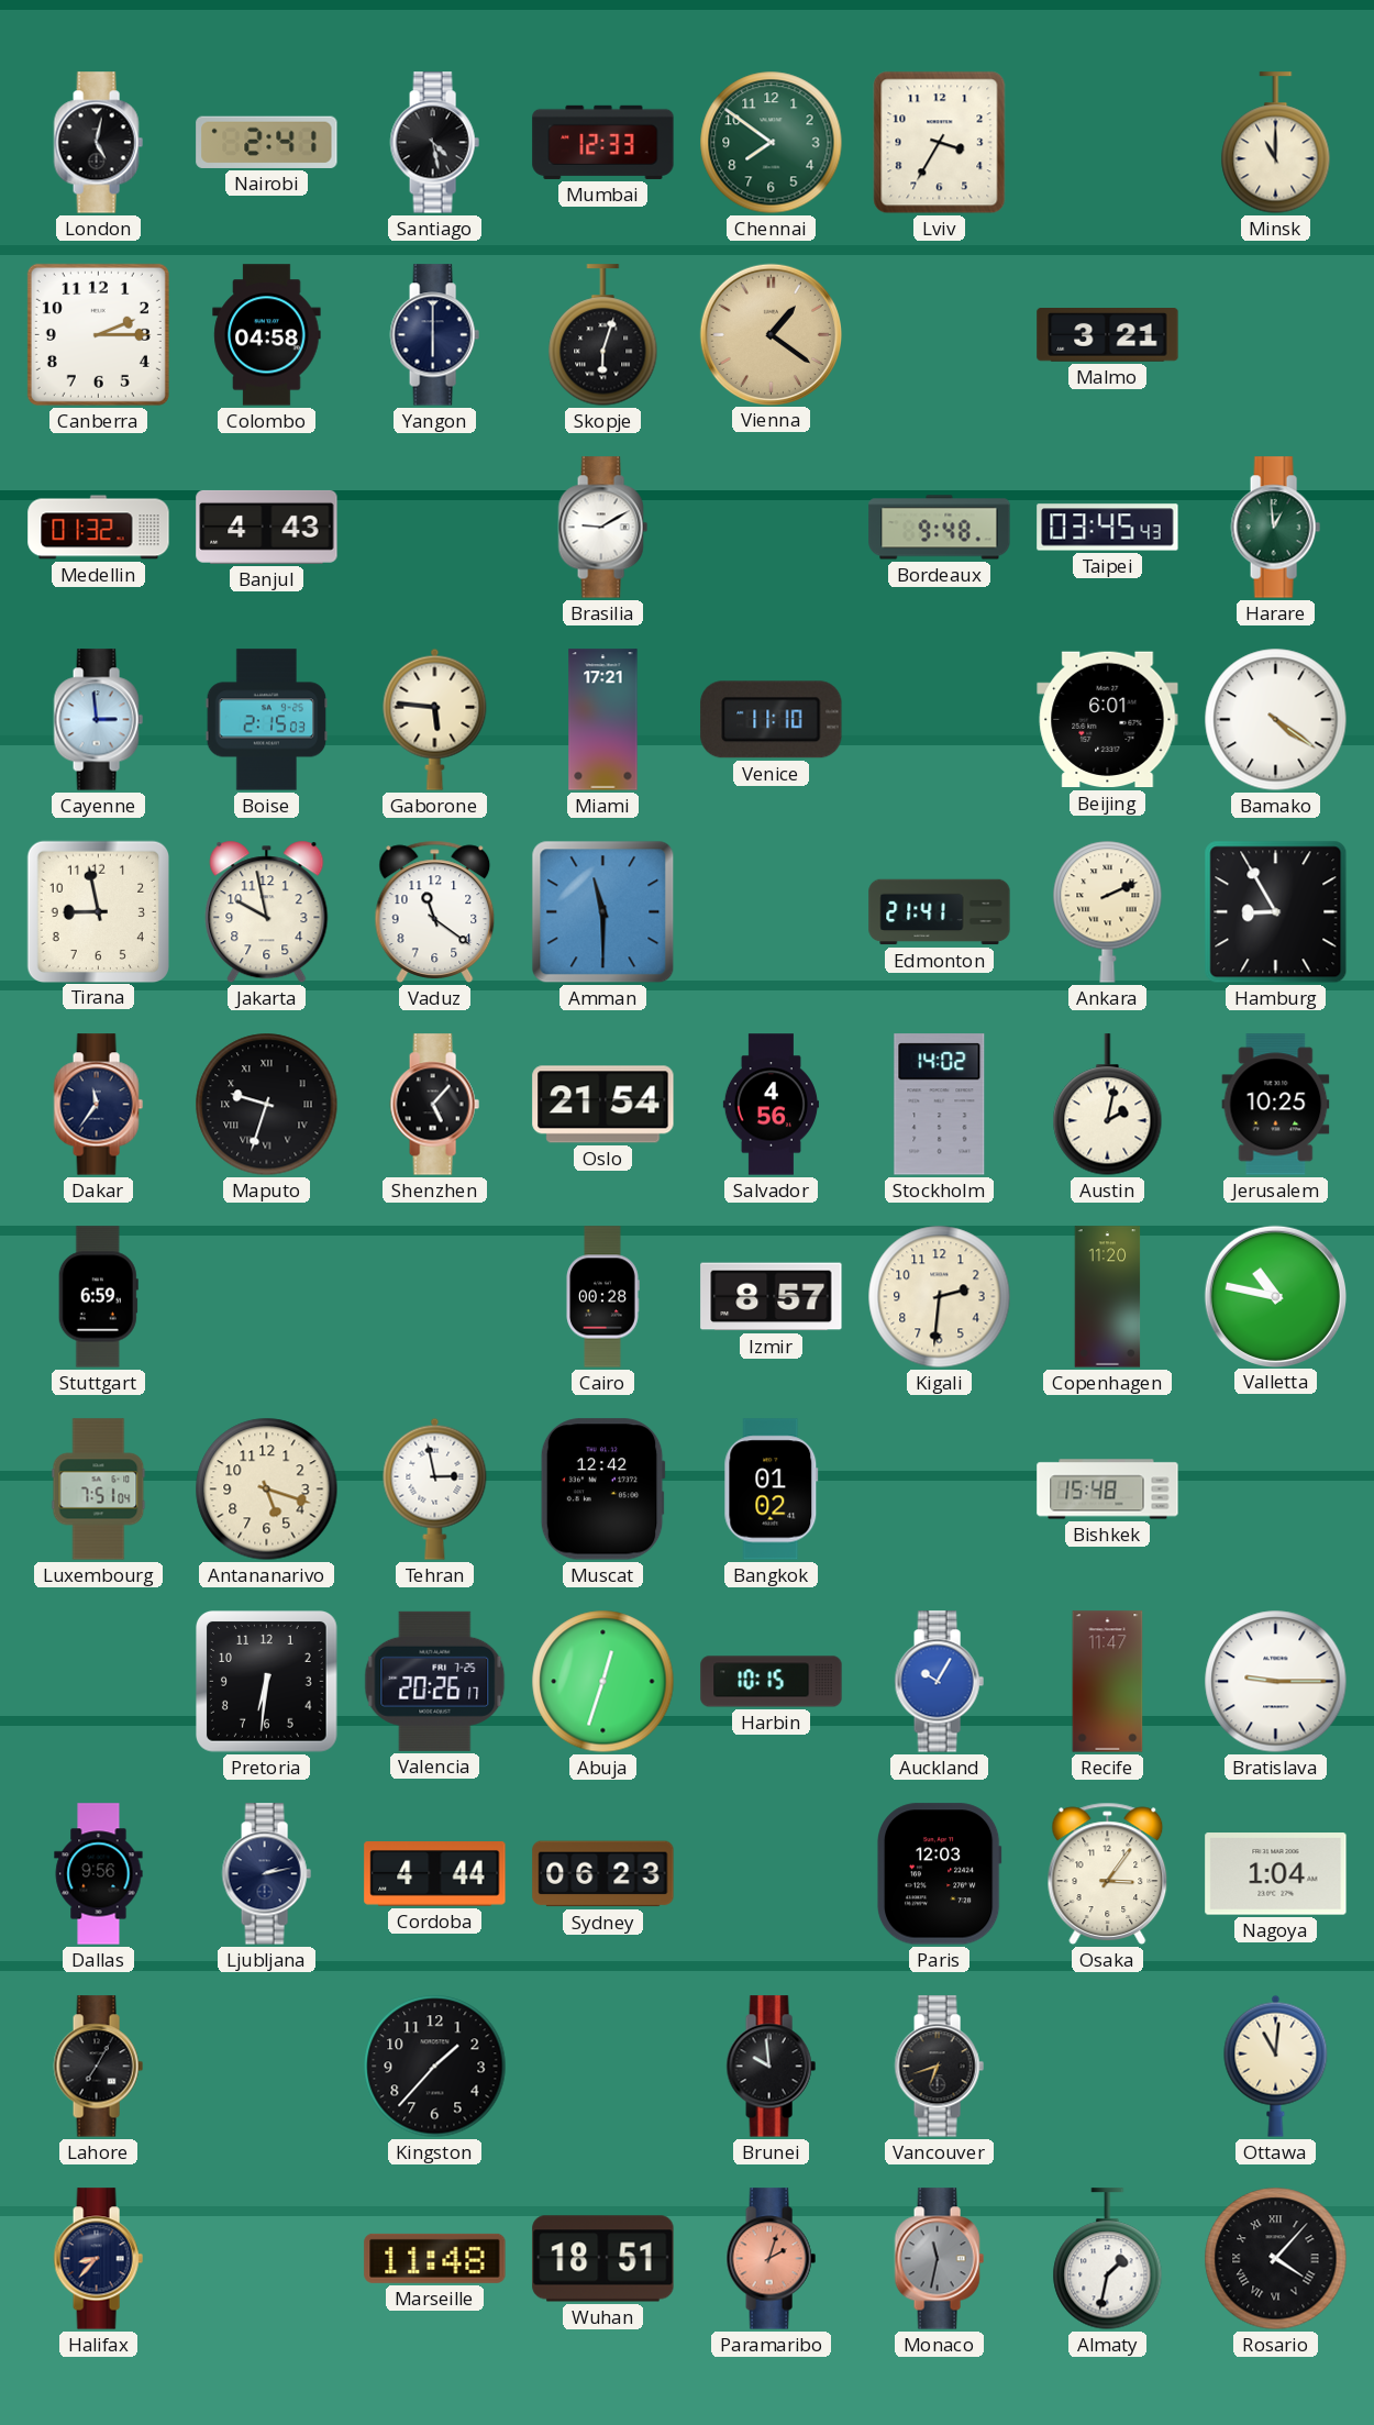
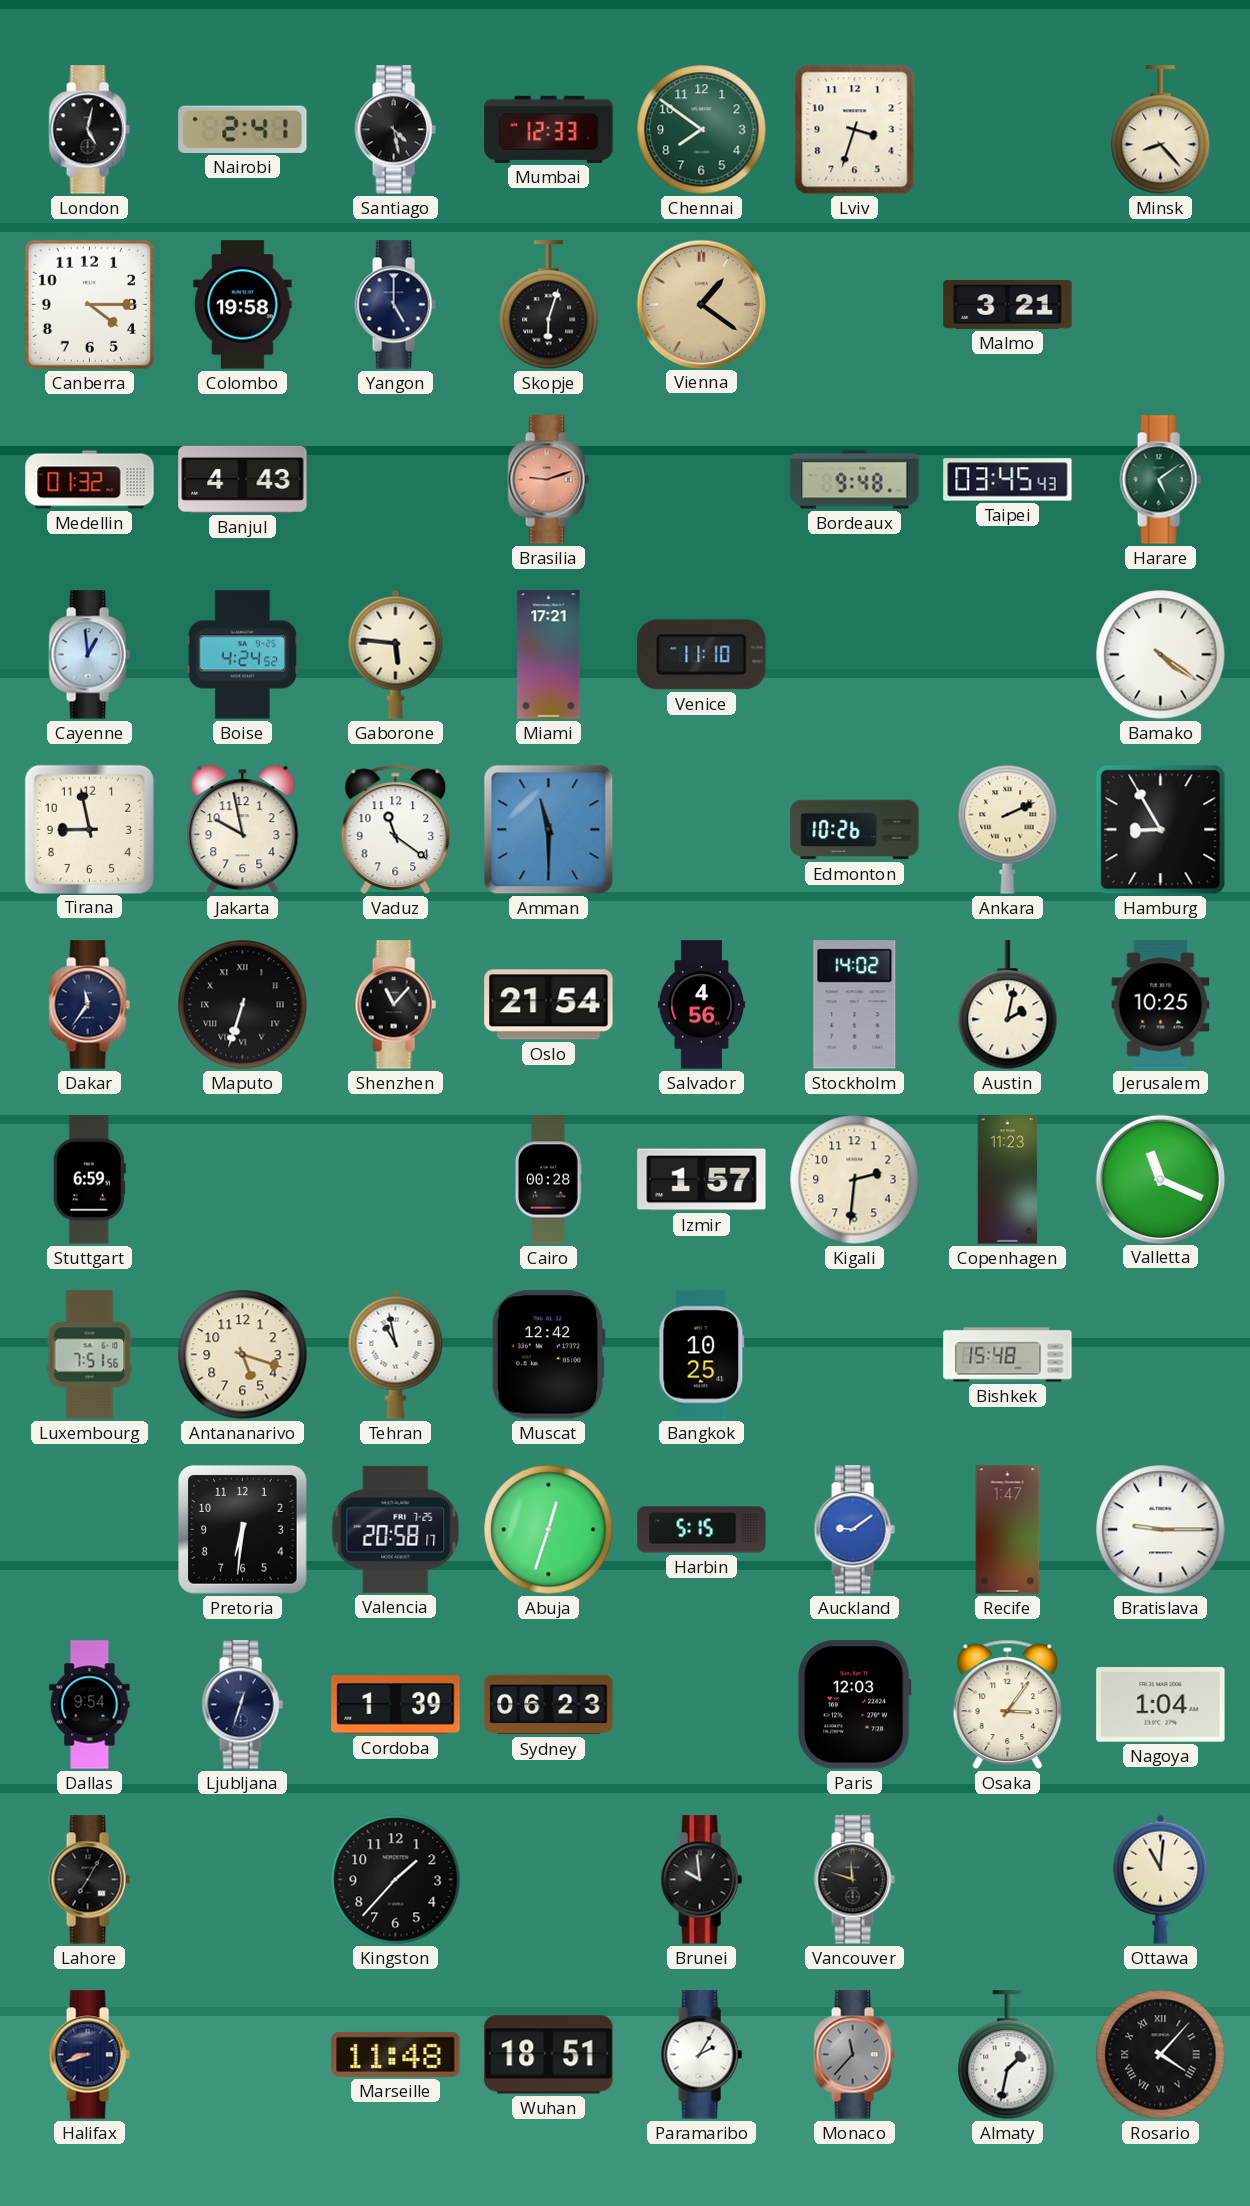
Lviv: 3:35 -> 3:33 (855, 130)
Minsk: 11:00 -> 8:23 (1161, 130)
Canberra: 2:15 -> 4:15 (89, 304)
Colombo: 04:58 -> 19:58 (243, 305)
Yangon: 6:00 -> 5:00 (395, 305)
Brasilia: 9:10 -> 9:12 (548, 480)
Brasilia dial: white -> salmon (548, 480)
Harare: 12:59 -> 5:09 (1160, 480)
Cayenne: 2:59 -> 12:59 (89, 655)
Boise: 2:15 -> 4:24 (243, 655)
Beijing: 6:01 -> none (1108, 720)
Edmonton: 21:41 -> 10:26 (855, 830)
Maputo: 9:33 -> 6:33 (243, 1005)
Shenzhen: 5:07 -> 11:07 (395, 1005)
Izmir: 8:57 -> 1:57 (702, 1180)
Copenhagen: 11:20 -> 11:23 (1008, 1180)
Valletta: 10:47 -> 11:19 (1160, 1179)
Luxembourg: 7:51:04 -> 7:51:56 (90, 1355)
Tehran: 2:58 -> 10:58 (396, 1354)
Bangkok: 01:02 -> 10:25 (702, 1355)
Valencia: 20:26 -> 20:58 (396, 1529)
Harbin: 10:15 -> 5:15 (702, 1530)
Auckland: 10:05 -> 9:09 (854, 1530)
Recife: 11:47 -> 1:47 (1008, 1530)
Dallas: 9:56 -> 9:54 (90, 1705)
Ljubljana: 2:13 -> 12:33 (242, 1705)
Cordoba: 4:44 -> 1:39 (396, 1705)
Vancouver: 6:42 -> 11:48 (854, 1880)
Halifax: 8:37 -> 8:42 (89, 2055)
Paramaribo: 2:03 -> 2:05 (701, 2055)
Paramaribo dial: salmon -> white (701, 2055)
Monaco: 11:32 -> 11:37 (854, 2055)
